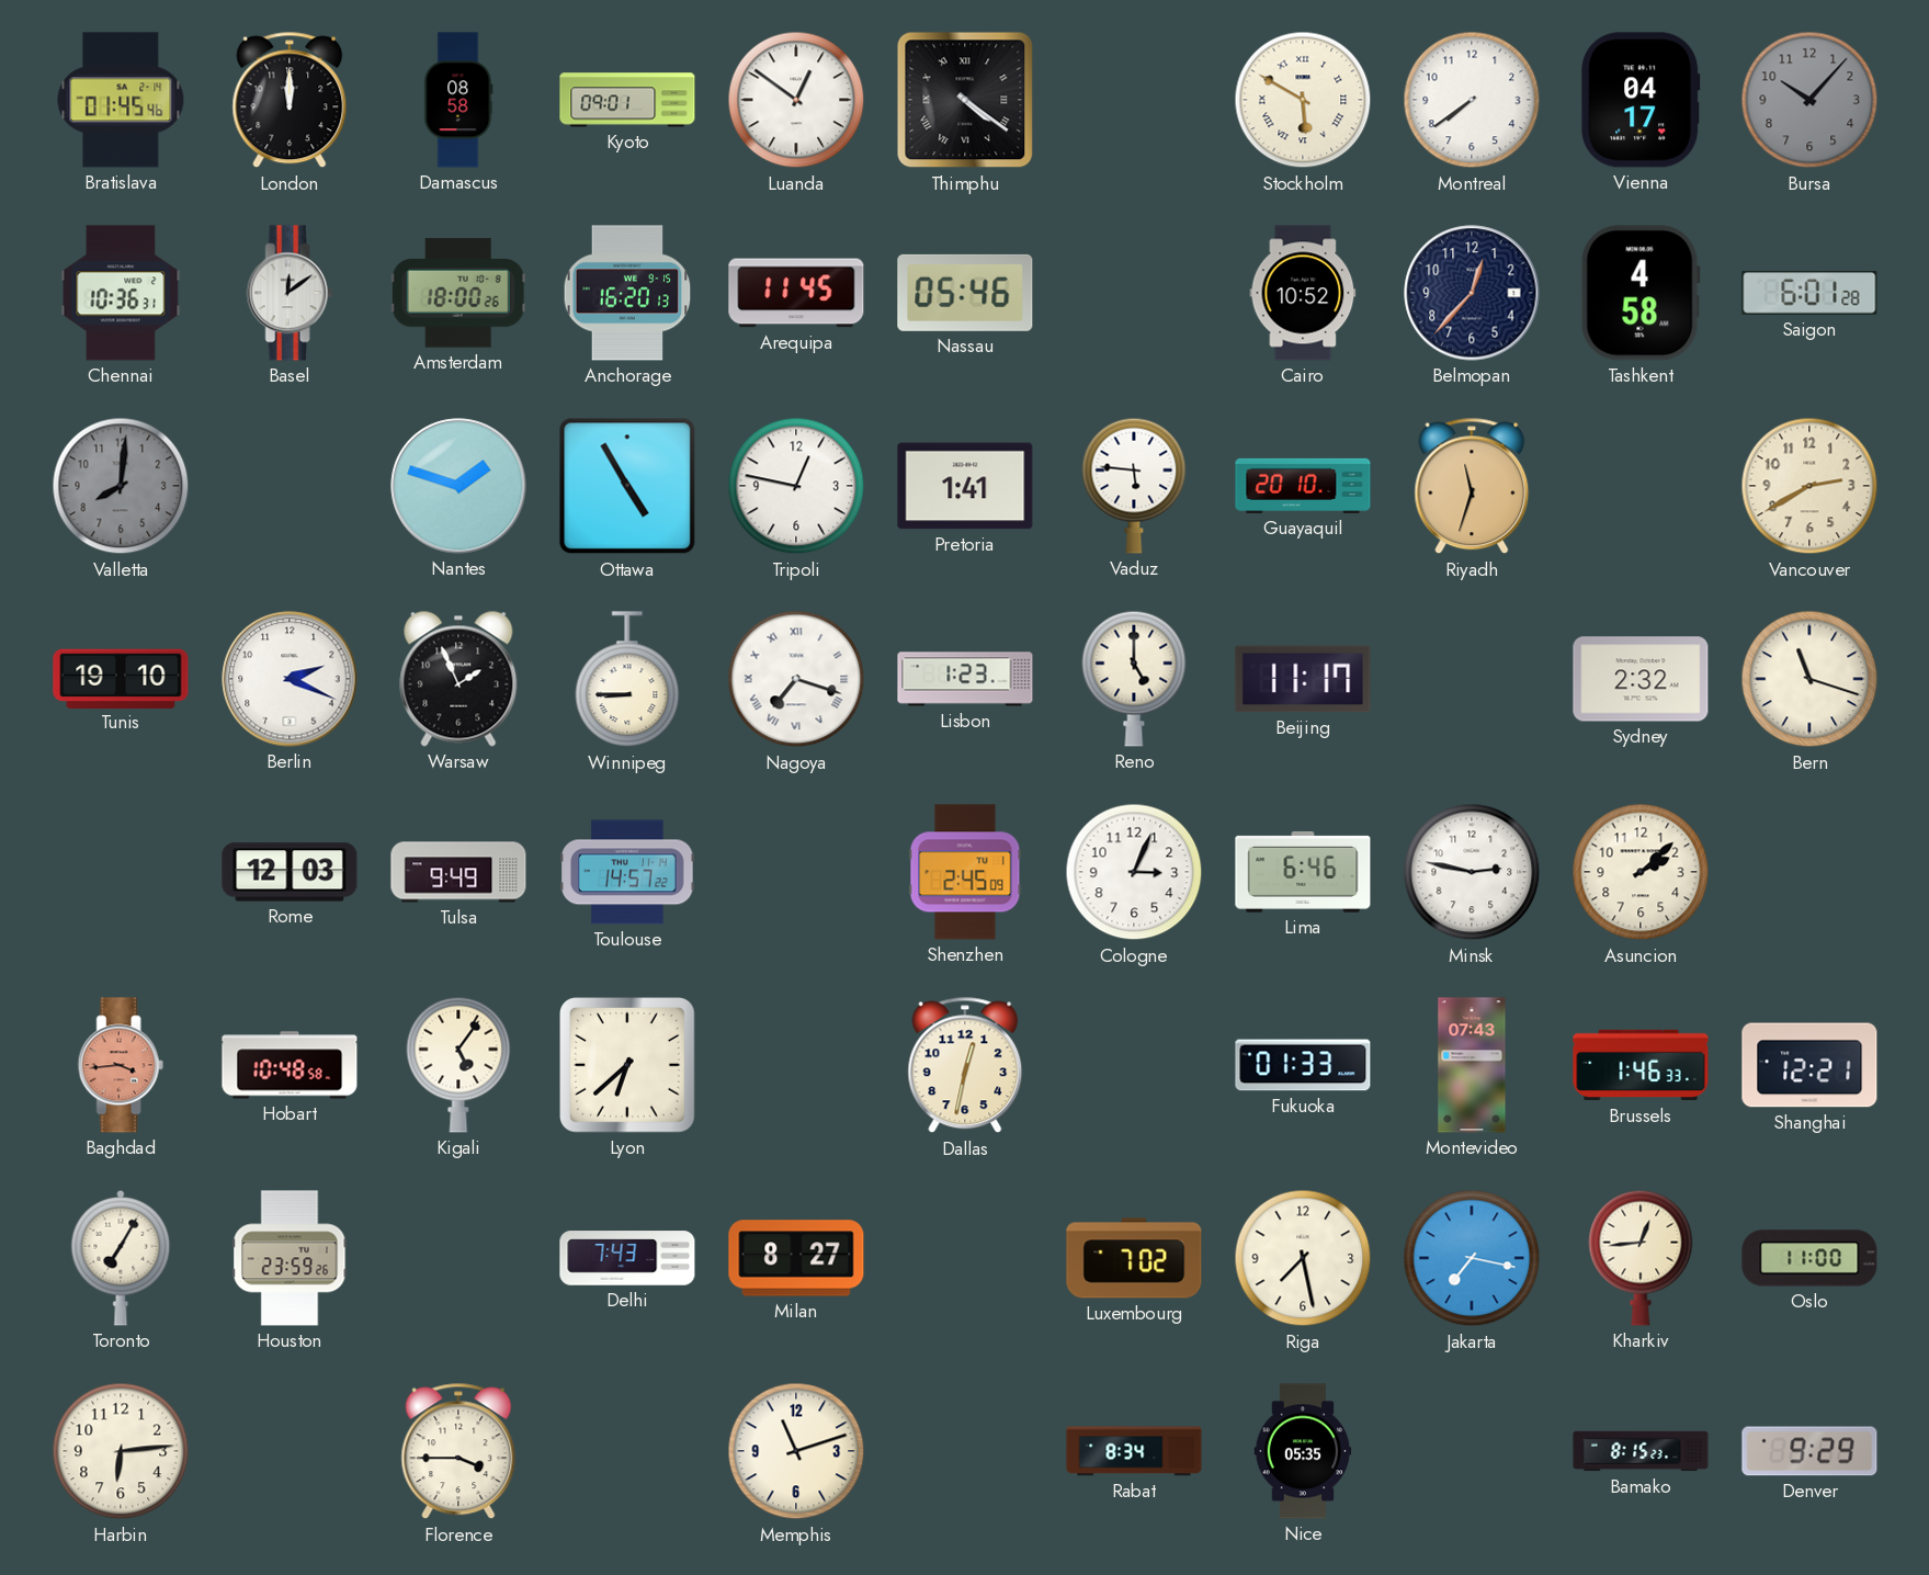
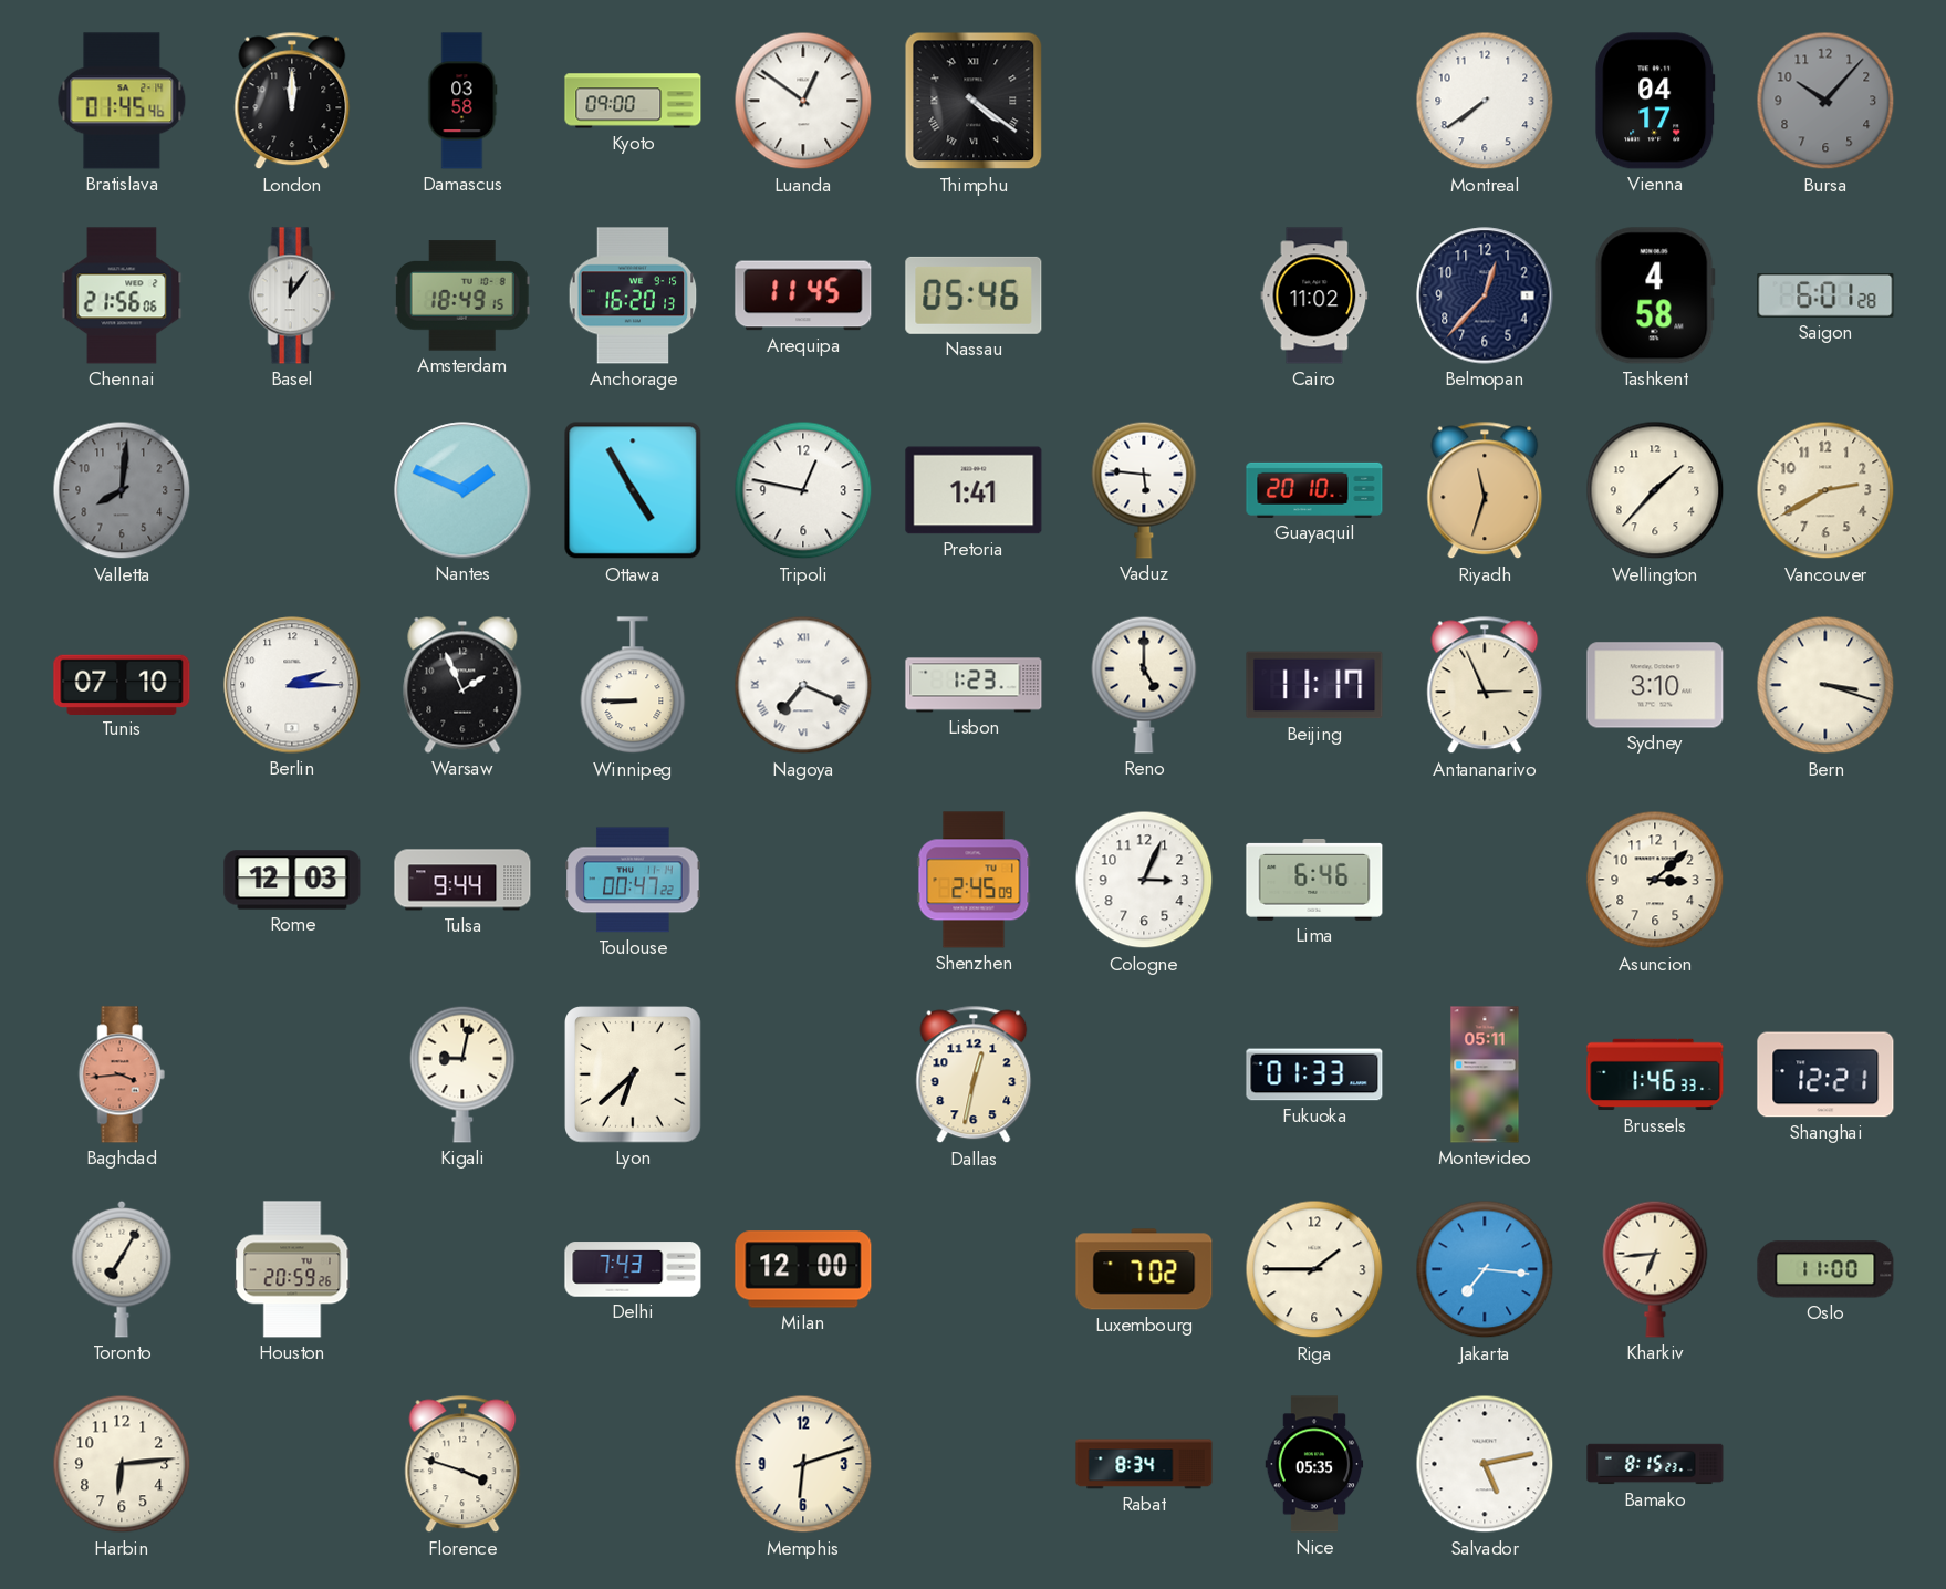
Damascus: 08:58 -> 03:58 (462, 101)
Kyoto: 09:01 -> 09:00 (633, 101)
Stockholm: 5:50 -> none (1303, 100)
Chennai: 10:36 -> 21:56 (122, 295)
Basel: 12:09 -> 12:06 (292, 295)
Amsterdam: 18:00 -> 18:49 (462, 295)
Cairo: 10:52 -> 11:02 (1314, 295)
Nantes: 1:48 -> 1:49 (462, 490)
Wellington: none -> 1:37 (1655, 490)
Tunis: 19:10 -> 07:10 (122, 684)
Berlin: 2:19 -> 2:15 (292, 685)
Nagoya: 7:18 -> 7:19 (803, 685)
Antananarivo: none -> 2:56 (1485, 685)
Sydney: 2:32 -> 3:10 (1655, 685)
Bern: 11:18 -> 3:18 (1825, 685)
Tulsa: 9:49 -> 9:44 (462, 880)
Toulouse: 14:57 -> 00:47 (633, 880)
Minsk: 2:47 -> none (1472, 872)
Asuncion: 2:08 -> 3:08 (1655, 880)
Hobart: 10:48 -> none (290, 1065)
Kigali: 5:06 -> 9:02 (462, 1074)
Montevideo: 07:43 -> 05:11 (1485, 1074)
Houston: 23:59 -> 20:59 (292, 1269)
Milan: 8:27 -> 12:00 (803, 1269)
Riga: 7:28 -> 1:45 (1314, 1269)
Jakarta: 7:17 -> 7:16 (1485, 1269)
Kharkiv: 12:44 -> 6:44 (1655, 1269)
Florence: 3:45 -> 3:48 (462, 1464)
Memphis: 11:12 -> 6:12 (803, 1464)
Salvador: none -> 5:13 (1485, 1464)
Denver: 9:29 -> none (1809, 1451)
